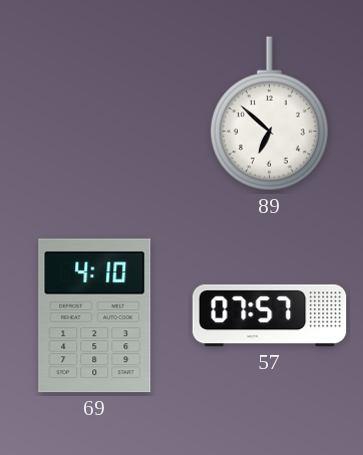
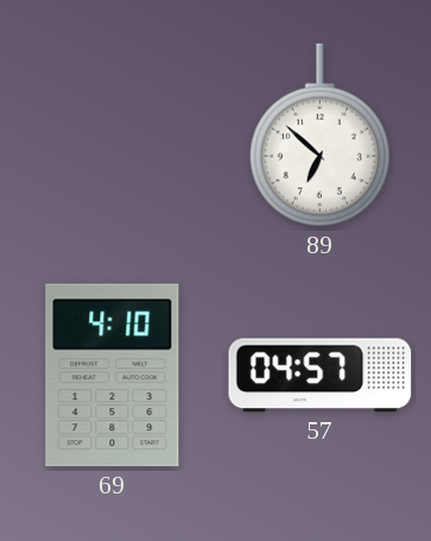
57: 07:57 -> 04:57 (321, 376)
